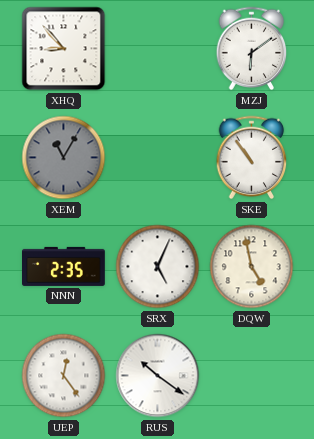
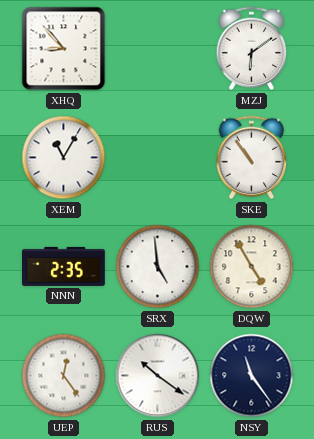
XEM dial: grey -> white (64, 158)
SRX: 5:04 -> 4:59 (158, 267)
DQW: 4:58 -> 4:55 (252, 267)
NSY: none -> 11:24 (252, 376)
